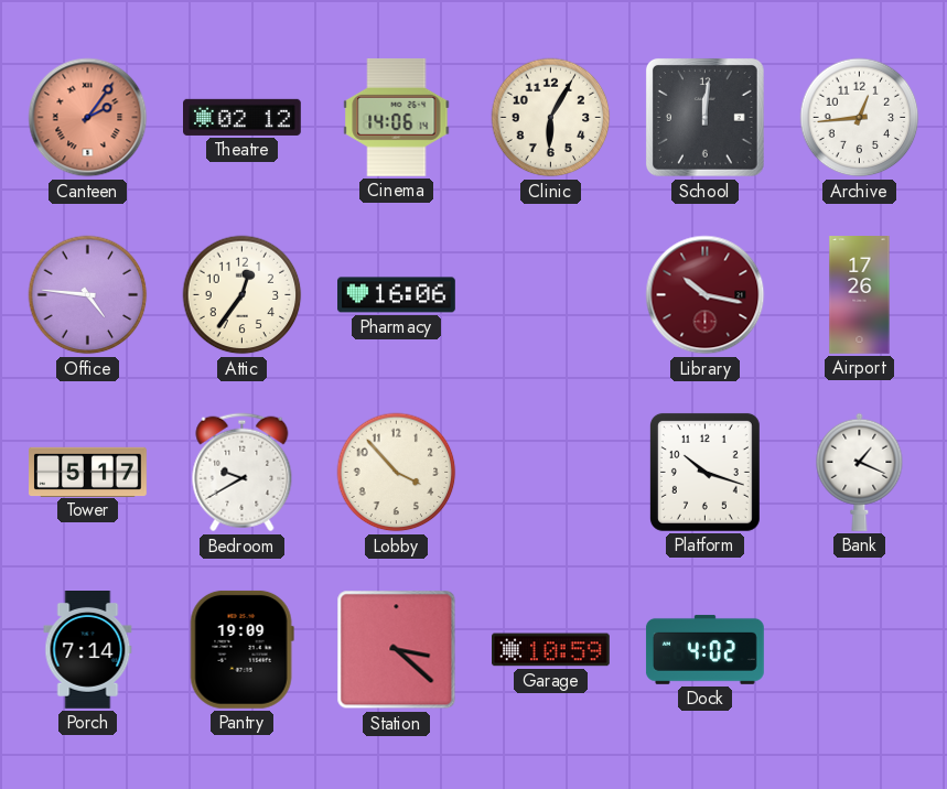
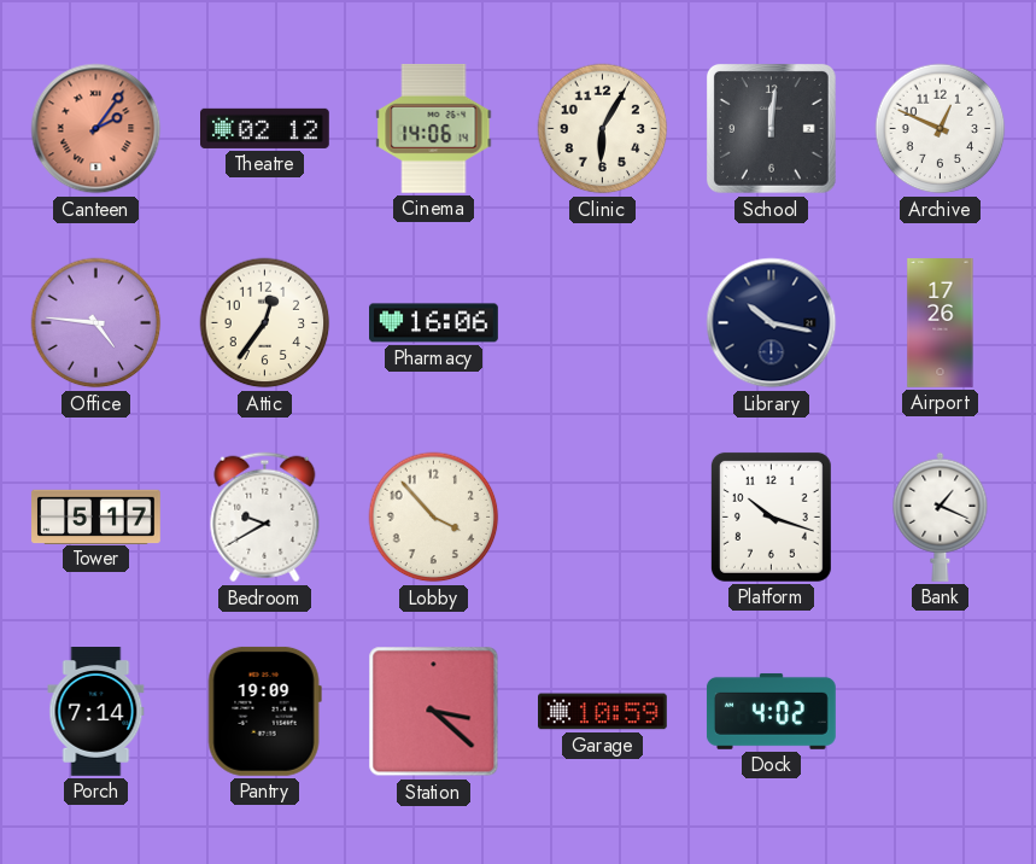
Archive: 12:44 -> 12:49 (941, 129)
Library dial: burgundy -> navy (772, 323)
